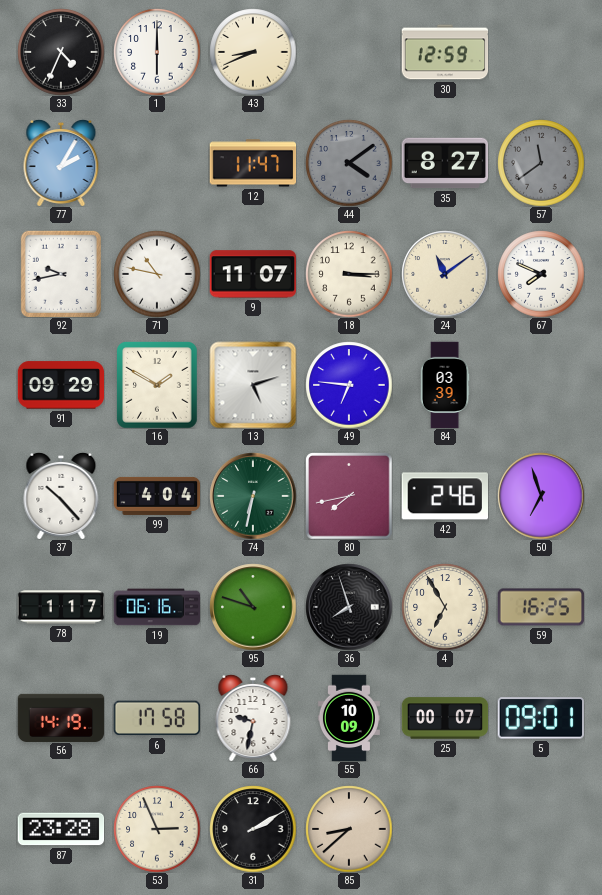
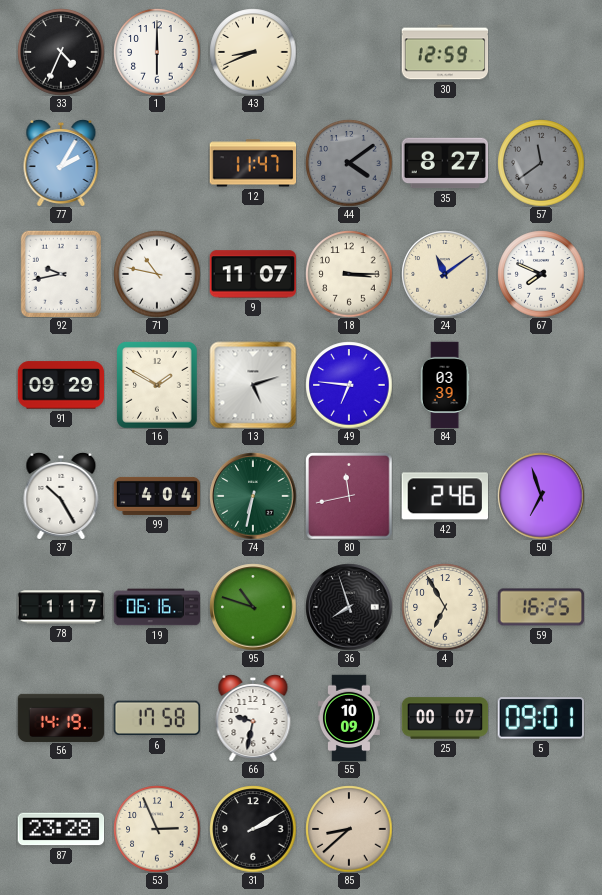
37: 10:23 -> 10:25 (61, 496)
80: 7:43 -> 11:43 (349, 496)
